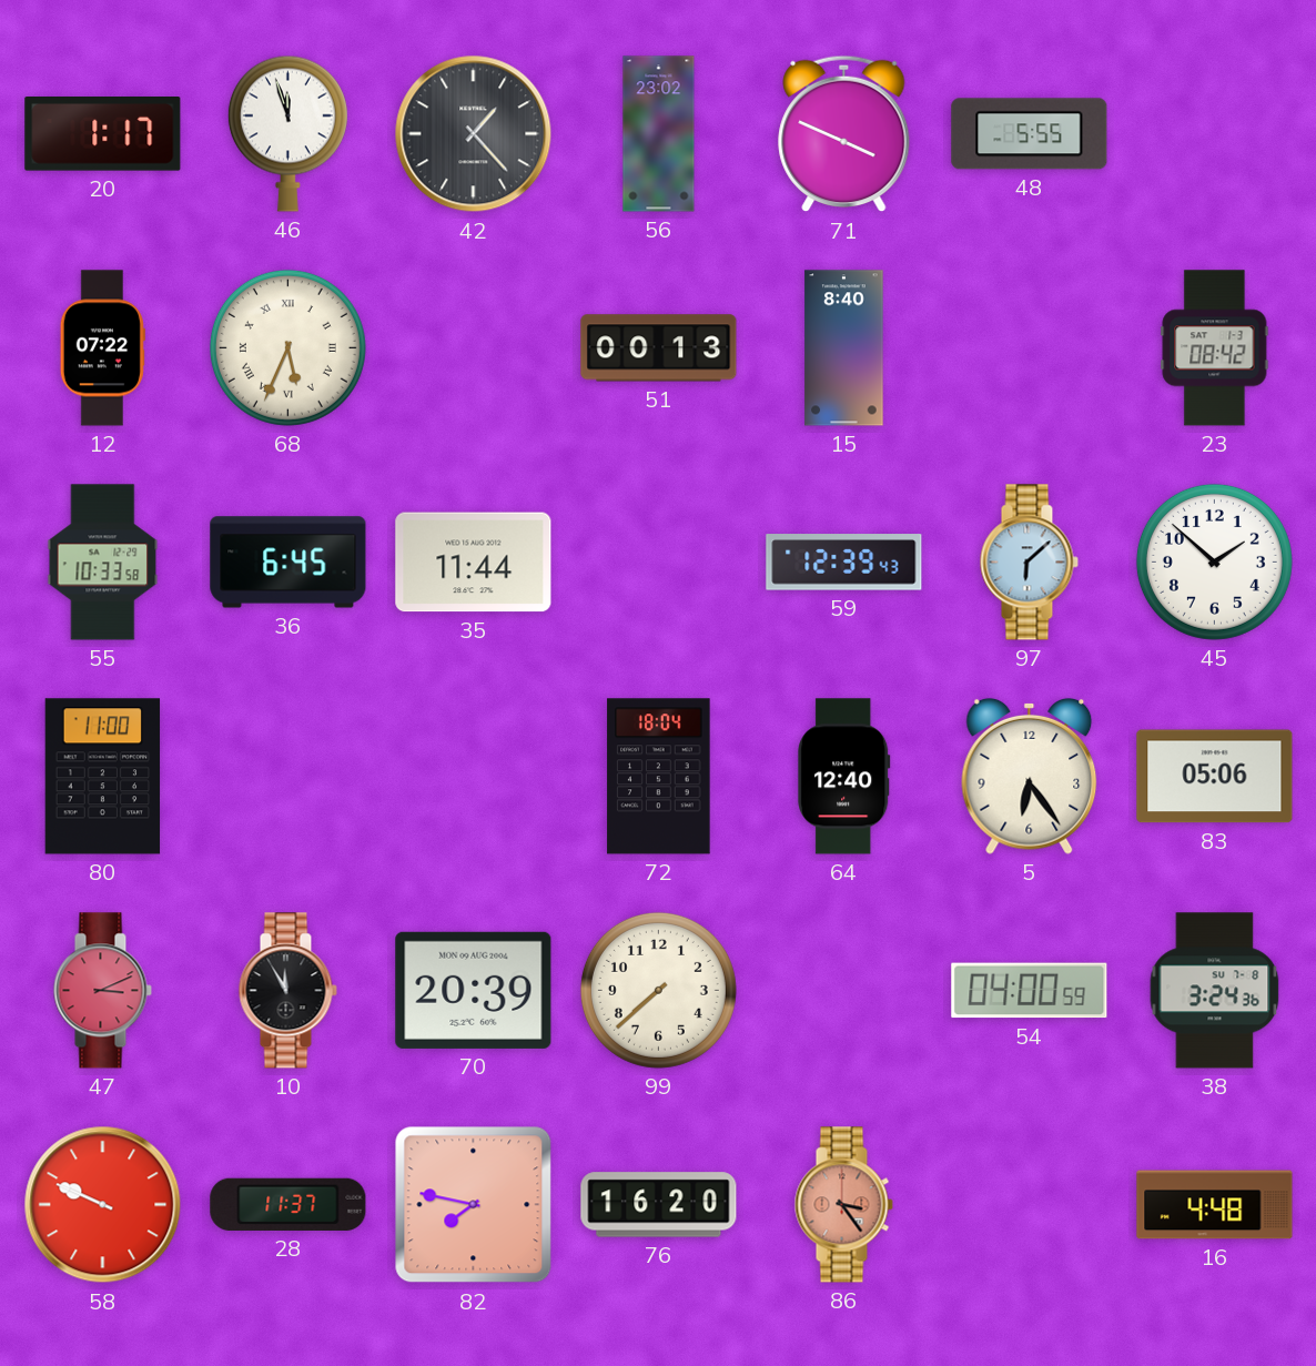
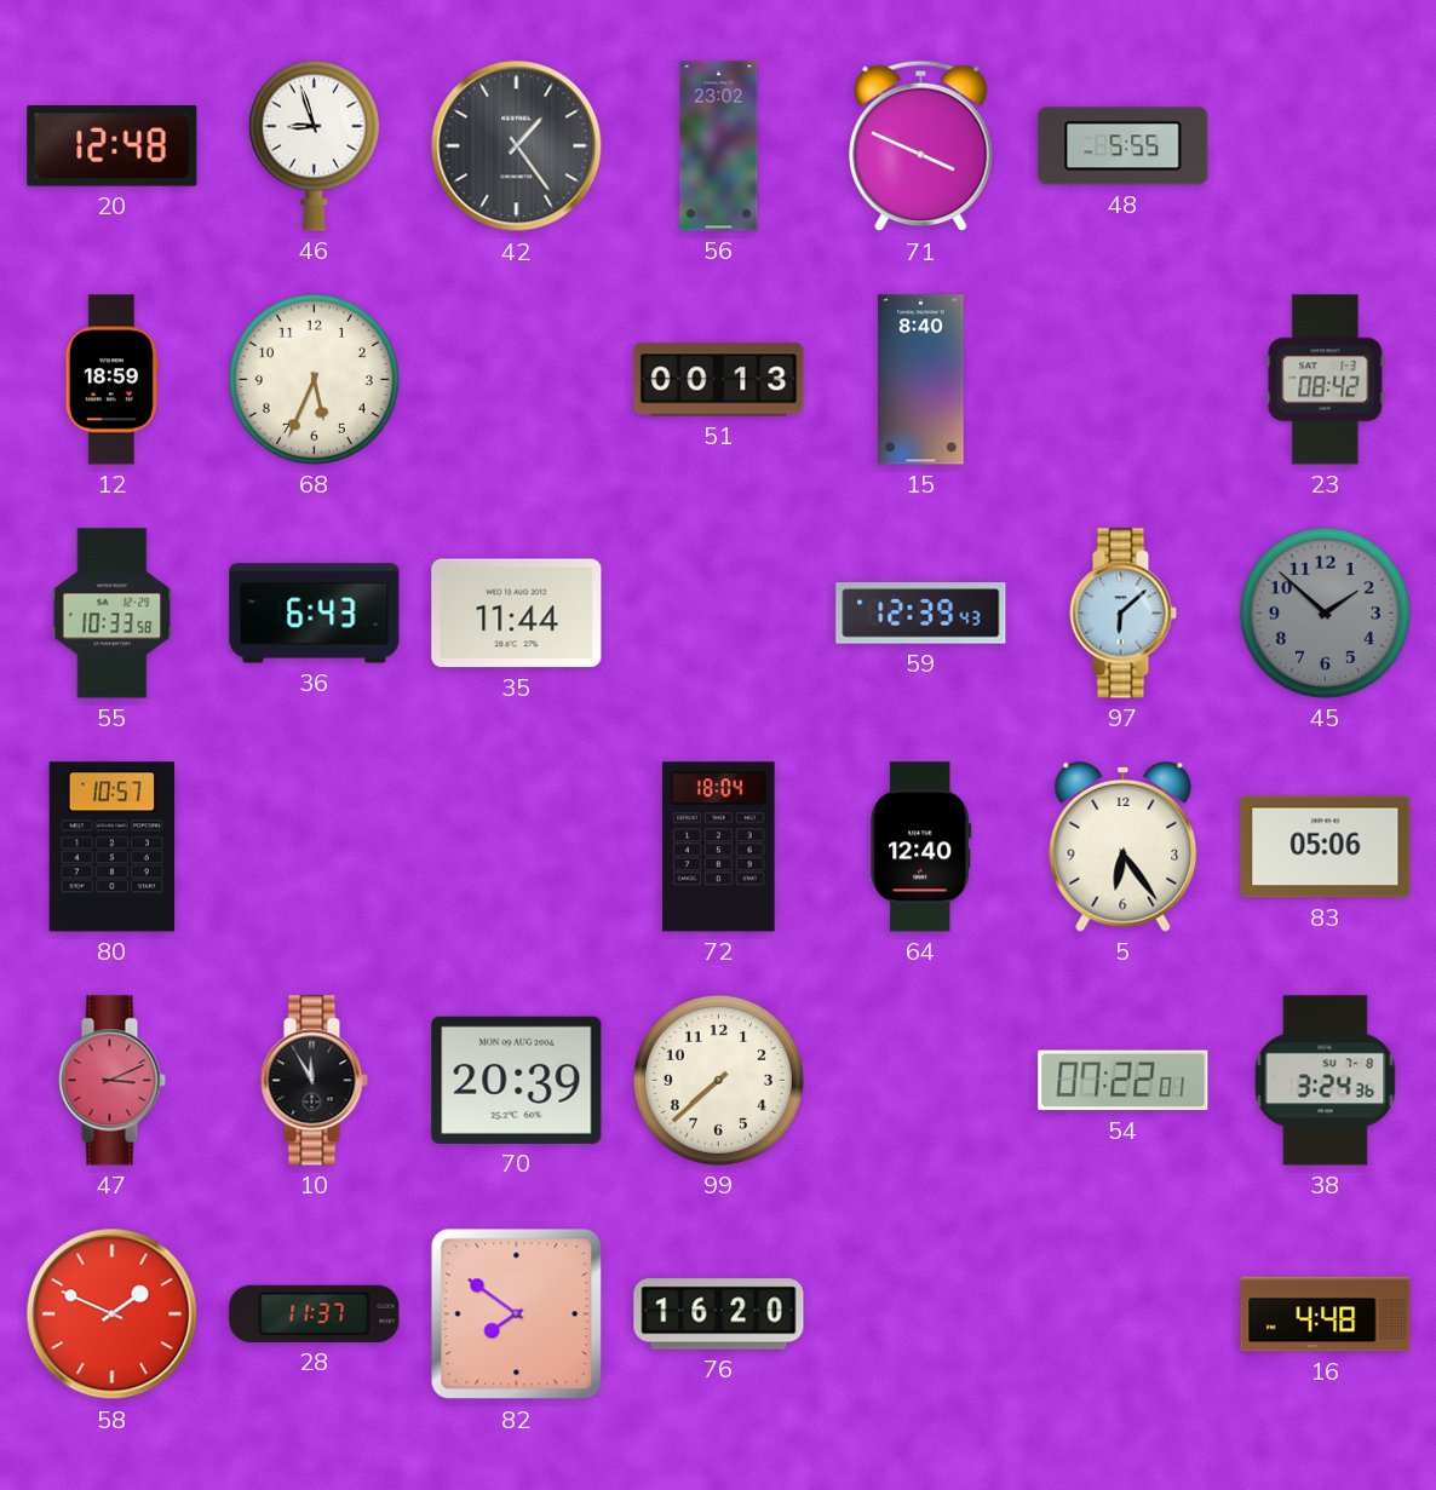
20: 1:17 -> 12:48 (113, 146)
46: 11:57 -> 8:57 (314, 145)
42: 1:23 -> 1:24 (517, 146)
12: 07:22 -> 18:59 (111, 380)
68 numerals: Roman -> Arabic (314, 379)
36: 6:45 -> 6:43 (315, 614)
45 dial: white -> grey (1325, 612)
80: 11:00 -> 10:57 (113, 847)
54: 04:00 -> 07:22 (1124, 1081)
58: 9:49 -> 1:49 (113, 1314)
82: 7:47 -> 7:51 (517, 1314)
86: 3:24 -> none (843, 1205)
